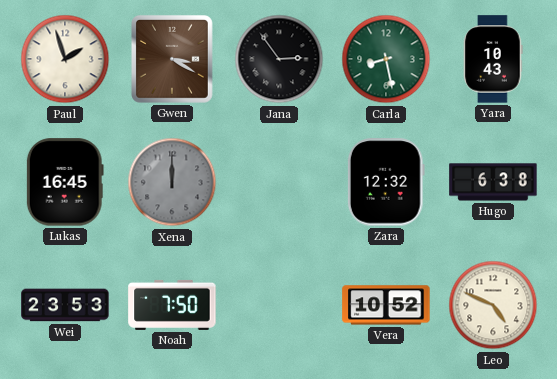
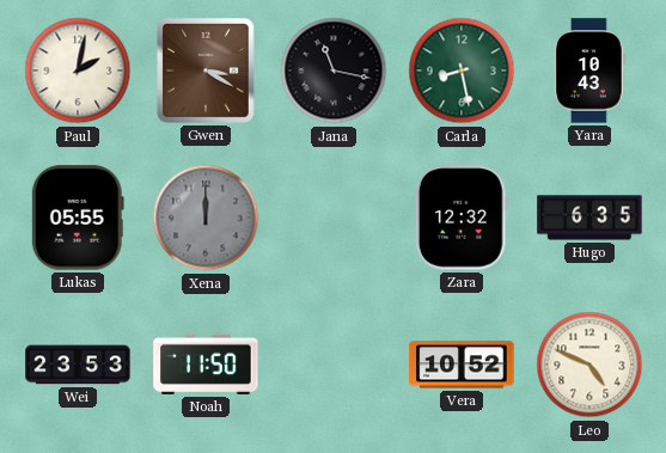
Paul: 1:57 -> 2:02 (78, 71)
Jana: 2:54 -> 11:17 (334, 71)
Lukas: 16:45 -> 05:55 (78, 218)
Hugo: 6:38 -> 6:35 (589, 218)
Noah: 7:50 -> 11:50 (206, 365)
